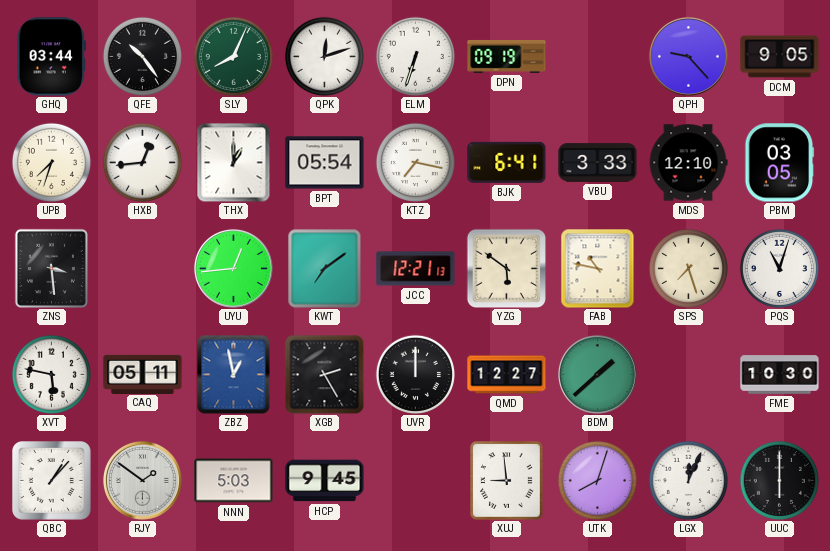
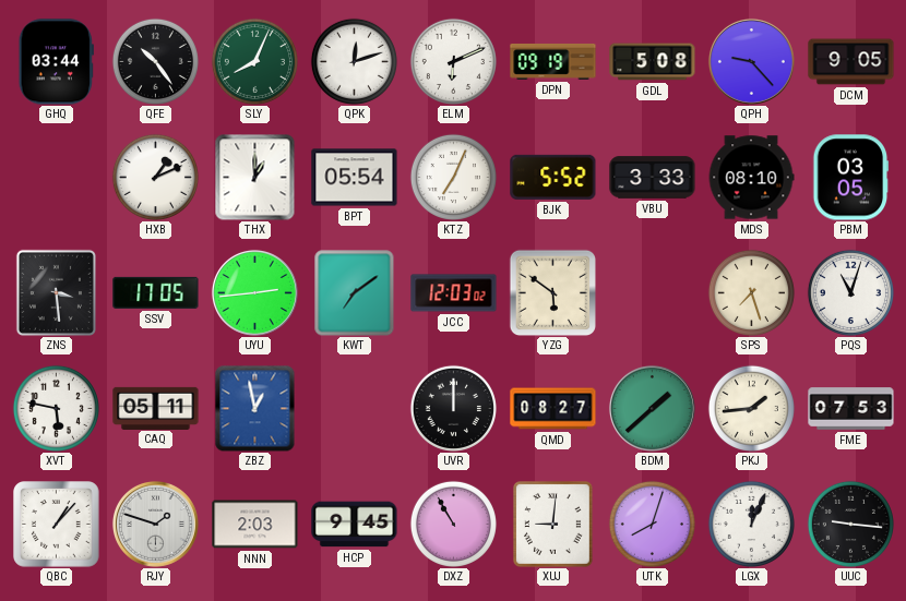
ELM: 6:33 -> 6:11 (453, 61)
GDL: none -> 5:08 (653, 62)
UPB: 7:33 -> none (51, 162)
HXB: 12:44 -> 1:11 (155, 177)
KTZ: 7:17 -> 7:04 (453, 177)
BJK: 6:41 -> 5:52 (553, 177)
MDS: 12:10 -> 08:10 (751, 178)
SSV: none -> 17:05 (156, 292)
UYU: 12:44 -> 2:44 (254, 292)
JCC: 12:21 -> 12:03 (454, 293)
FAB: 10:47 -> none (598, 269)
XGB: 2:25 -> none (324, 374)
QMD: 12:27 -> 08:27 (553, 409)
PKJ: none -> 1:44 (751, 408)
FME: 10:30 -> 07:53 (851, 409)
RJY: 1:51 -> 1:48 (155, 524)
NNN: 5:03 -> 2:03 (255, 525)
DXZ: none -> 10:55 (453, 524)
XUJ: 8:59 -> 9:01 (553, 525)
UUC: 6:00 -> 9:16 (850, 524)
